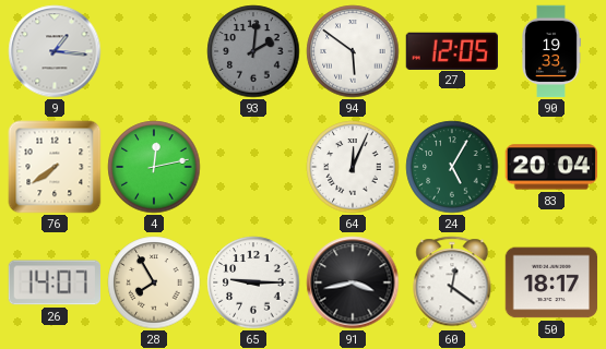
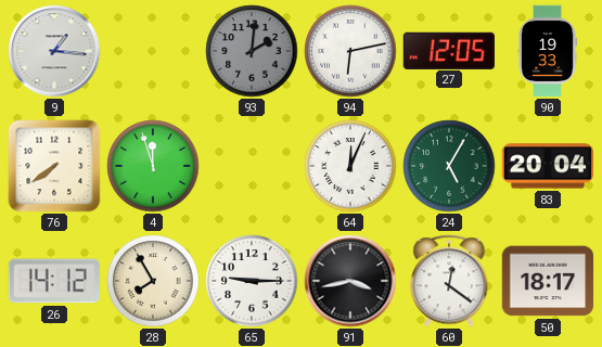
94: 5:51 -> 6:13 (350, 51)
4: 12:13 -> 11:57 (153, 166)
26: 14:07 -> 14:12 (53, 281)
